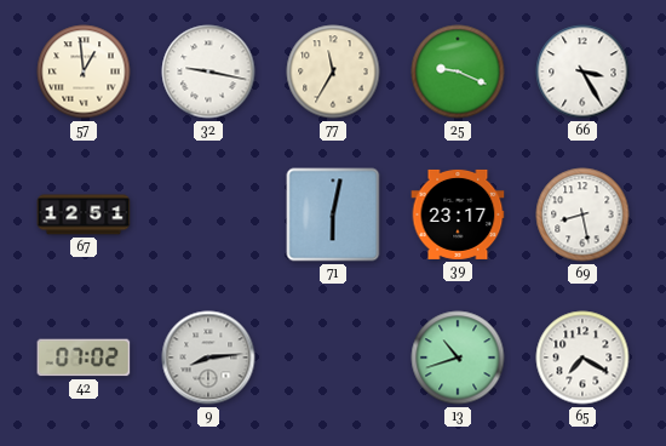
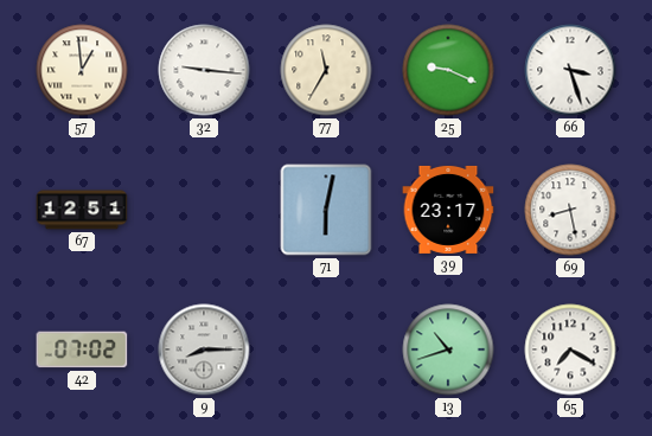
32: 9:17 -> 9:16 (204, 70)
66: 3:25 -> 3:27 (570, 70)
9: 8:14 -> 8:15 (204, 350)
